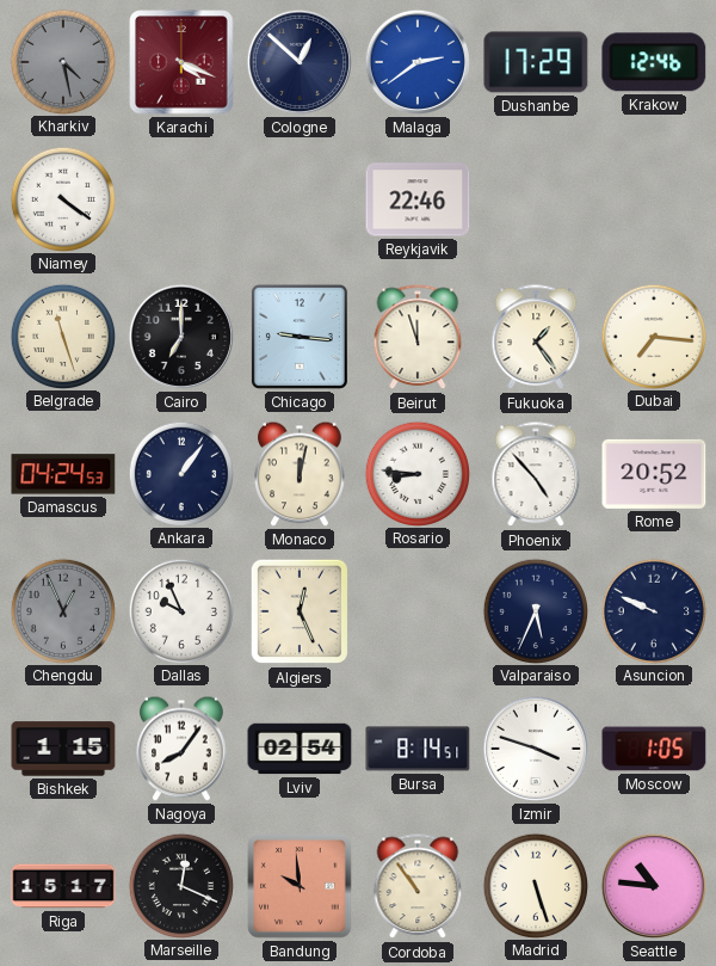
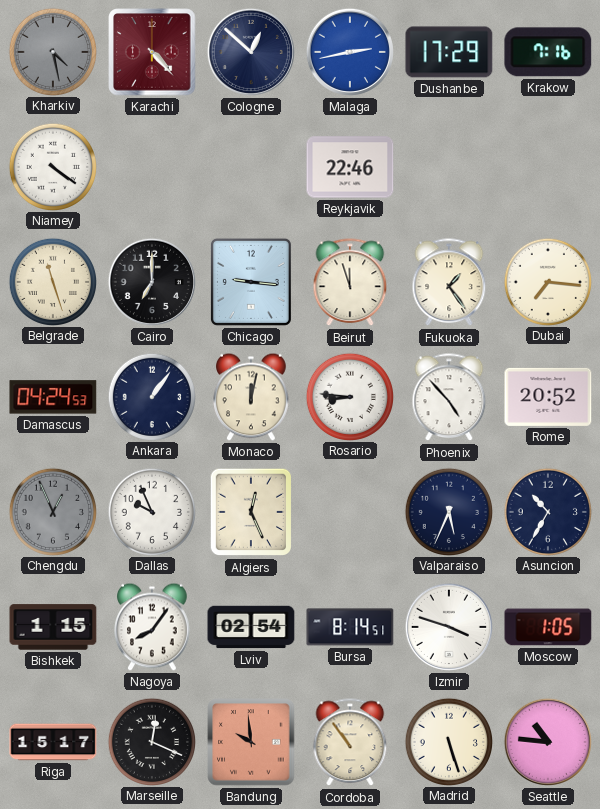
Karachi: 4:19 -> 4:23 (152, 52)
Malaga: 2:39 -> 2:43 (350, 52)
Krakow: 12:46 -> 7:16 (548, 52)
Asuncion: 9:49 -> 10:35 (547, 511)
